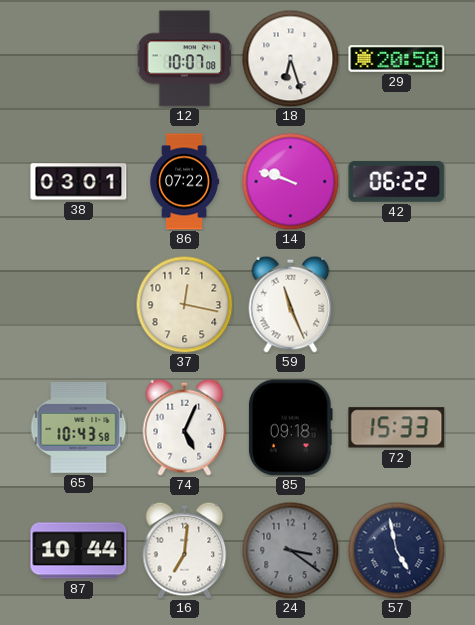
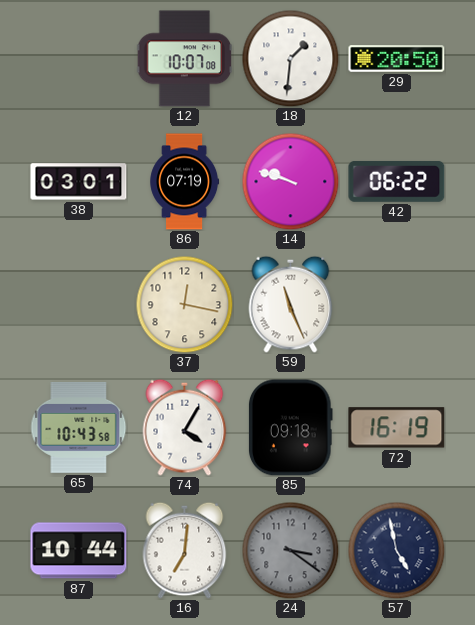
18: 6:27 -> 1:31 (290, 58)
86: 07:22 -> 07:19 (185, 182)
74: 5:04 -> 4:05 (185, 427)
72: 15:33 -> 16:19 (397, 428)
